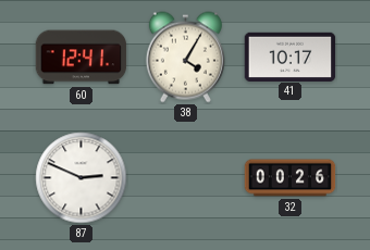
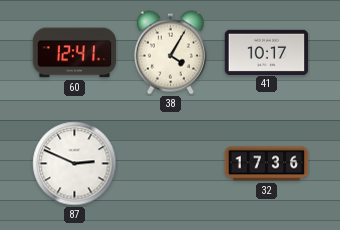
32: 00:26 -> 17:36 (267, 164)
